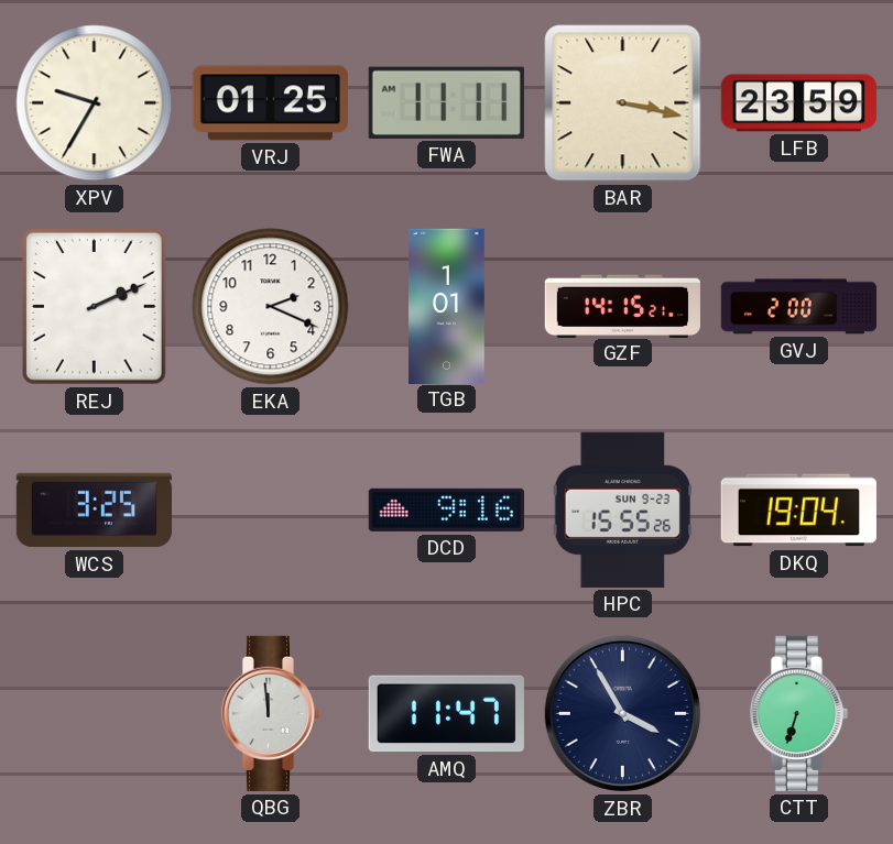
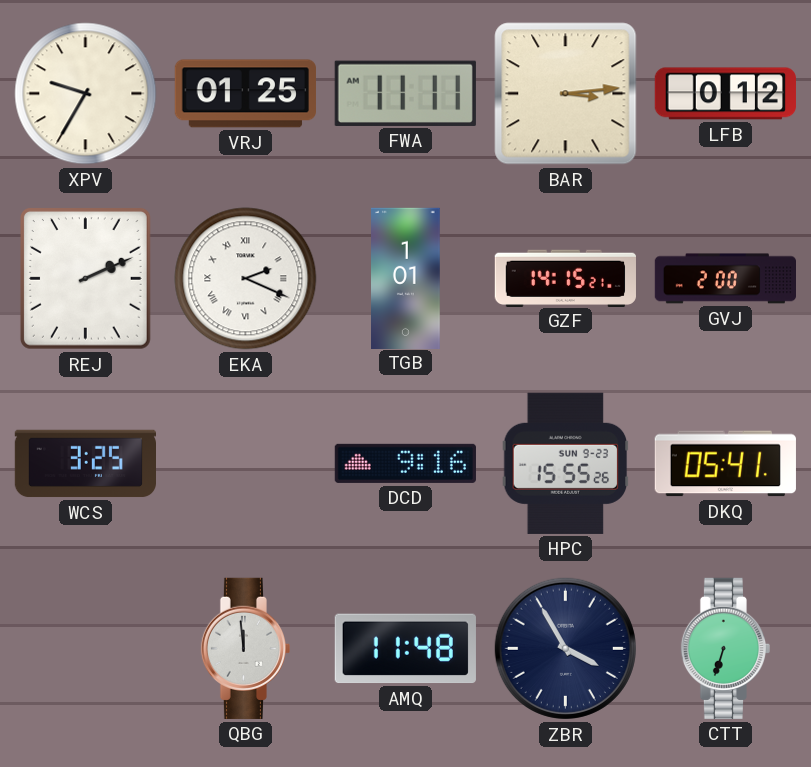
BAR: 3:17 -> 3:14 (566, 94)
LFB: 23:59 -> 0:12 (725, 94)
EKA numerals: Arabic -> Roman (246, 279)
DKQ: 19:04 -> 05:41 (725, 464)
AMQ: 11:47 -> 11:48 (405, 649)
